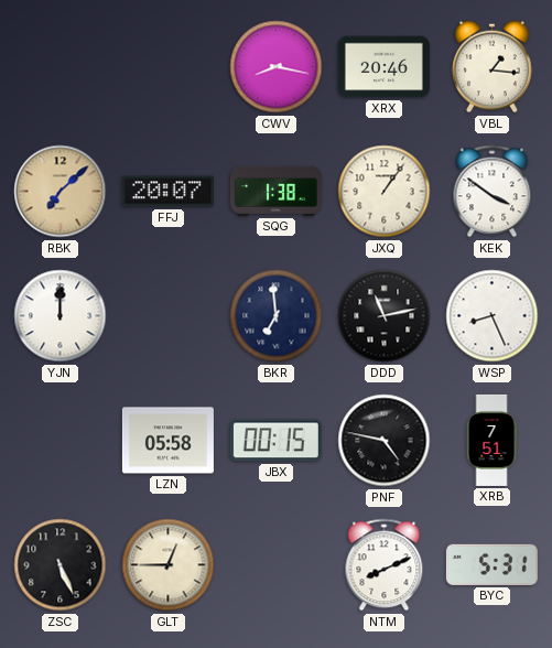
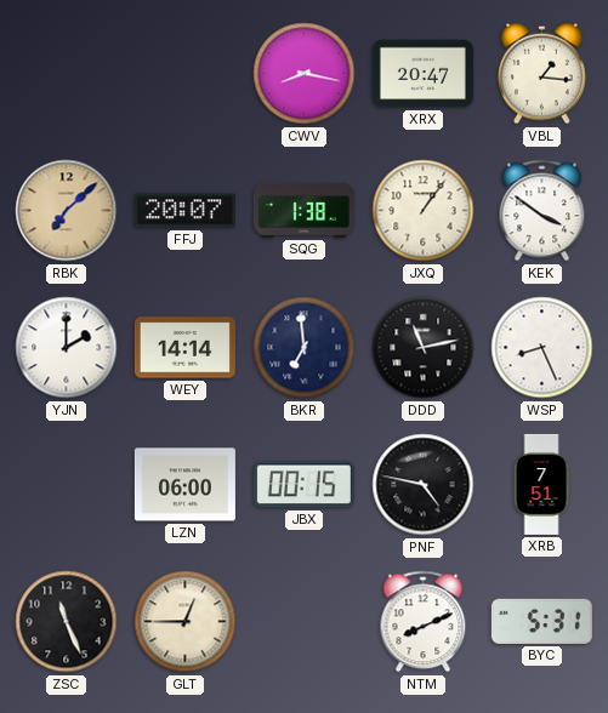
XRX: 20:46 -> 20:47 (422, 74)
YJN: 12:00 -> 2:00 (67, 348)
WEY: none -> 14:14 (184, 348)
LZN: 05:58 -> 06:00 (184, 485)
ZSC: 5:26 -> 11:26 (67, 622)
